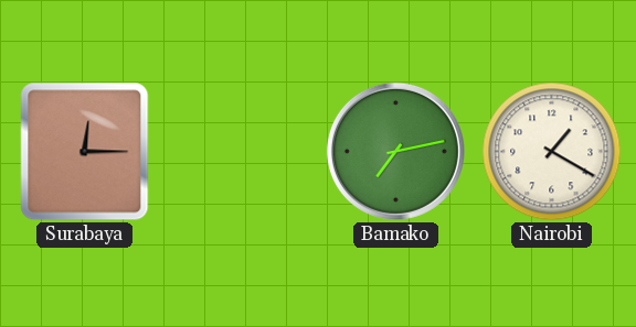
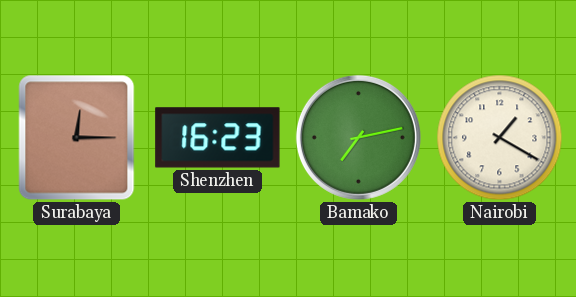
Shenzhen: none -> 16:23 (218, 138)
